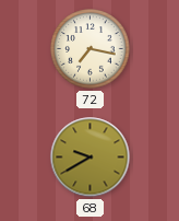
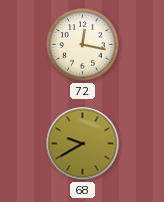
72: 7:17 -> 12:17 (83, 45)
